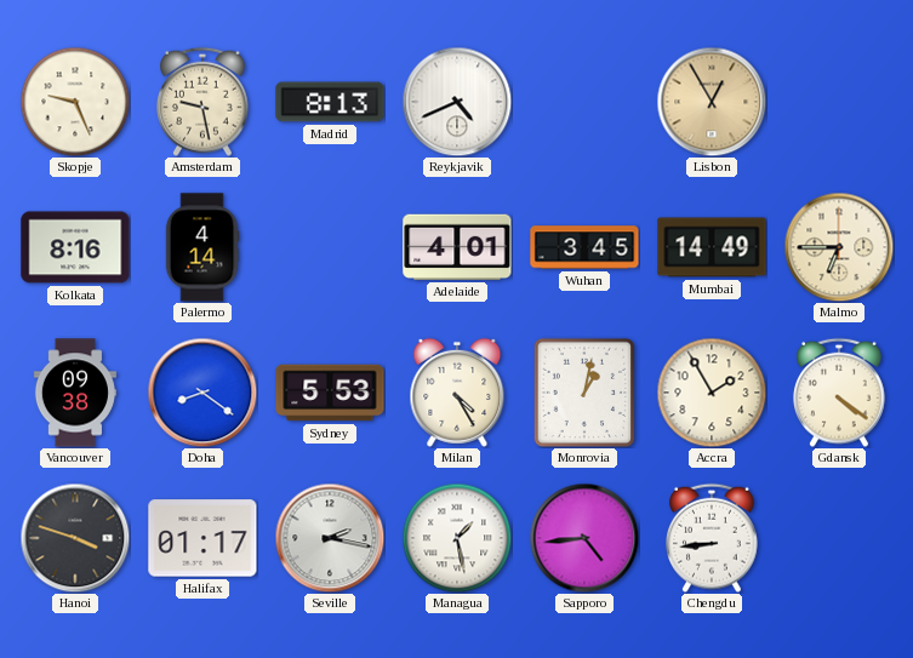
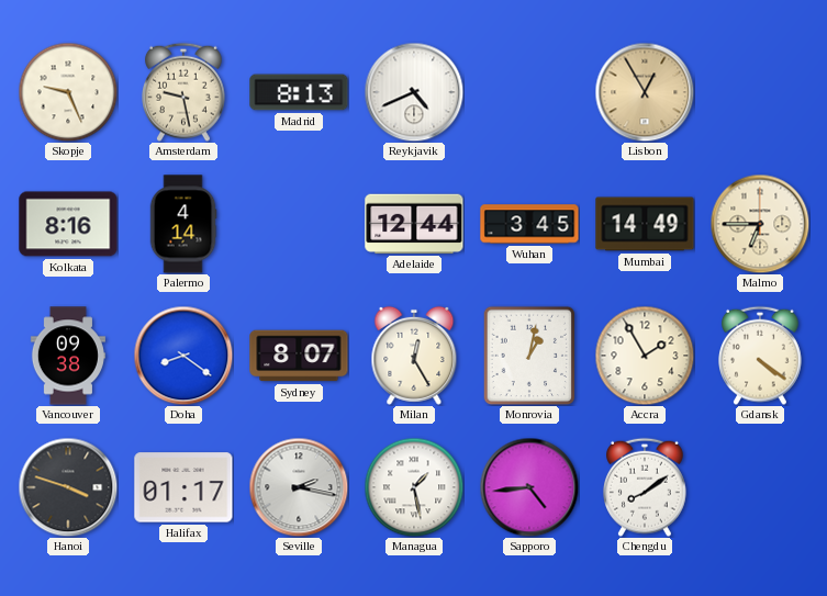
Adelaide: 4:01 -> 12:44 (414, 224)
Sydney: 5:53 -> 8:07 (299, 356)
Milan: 4:25 -> 12:25 (414, 356)
Chengdu: 8:44 -> 8:09 (646, 487)
